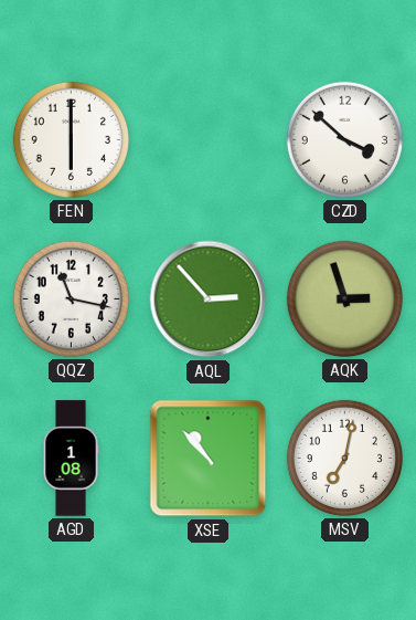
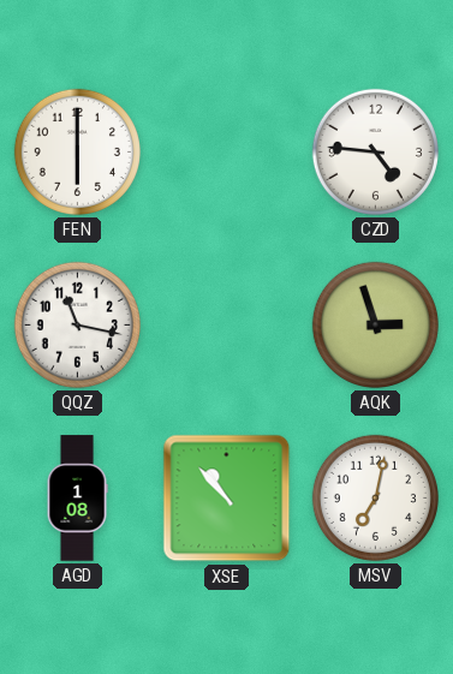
CZD: 3:52 -> 4:46 (375, 151)
AQL: 2:53 -> none (209, 300)
